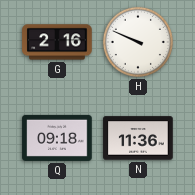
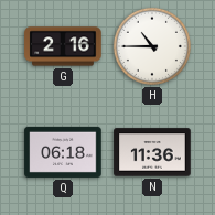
H: 9:49 -> 10:45 (152, 46)
Q: 09:18 -> 06:18 (63, 152)
